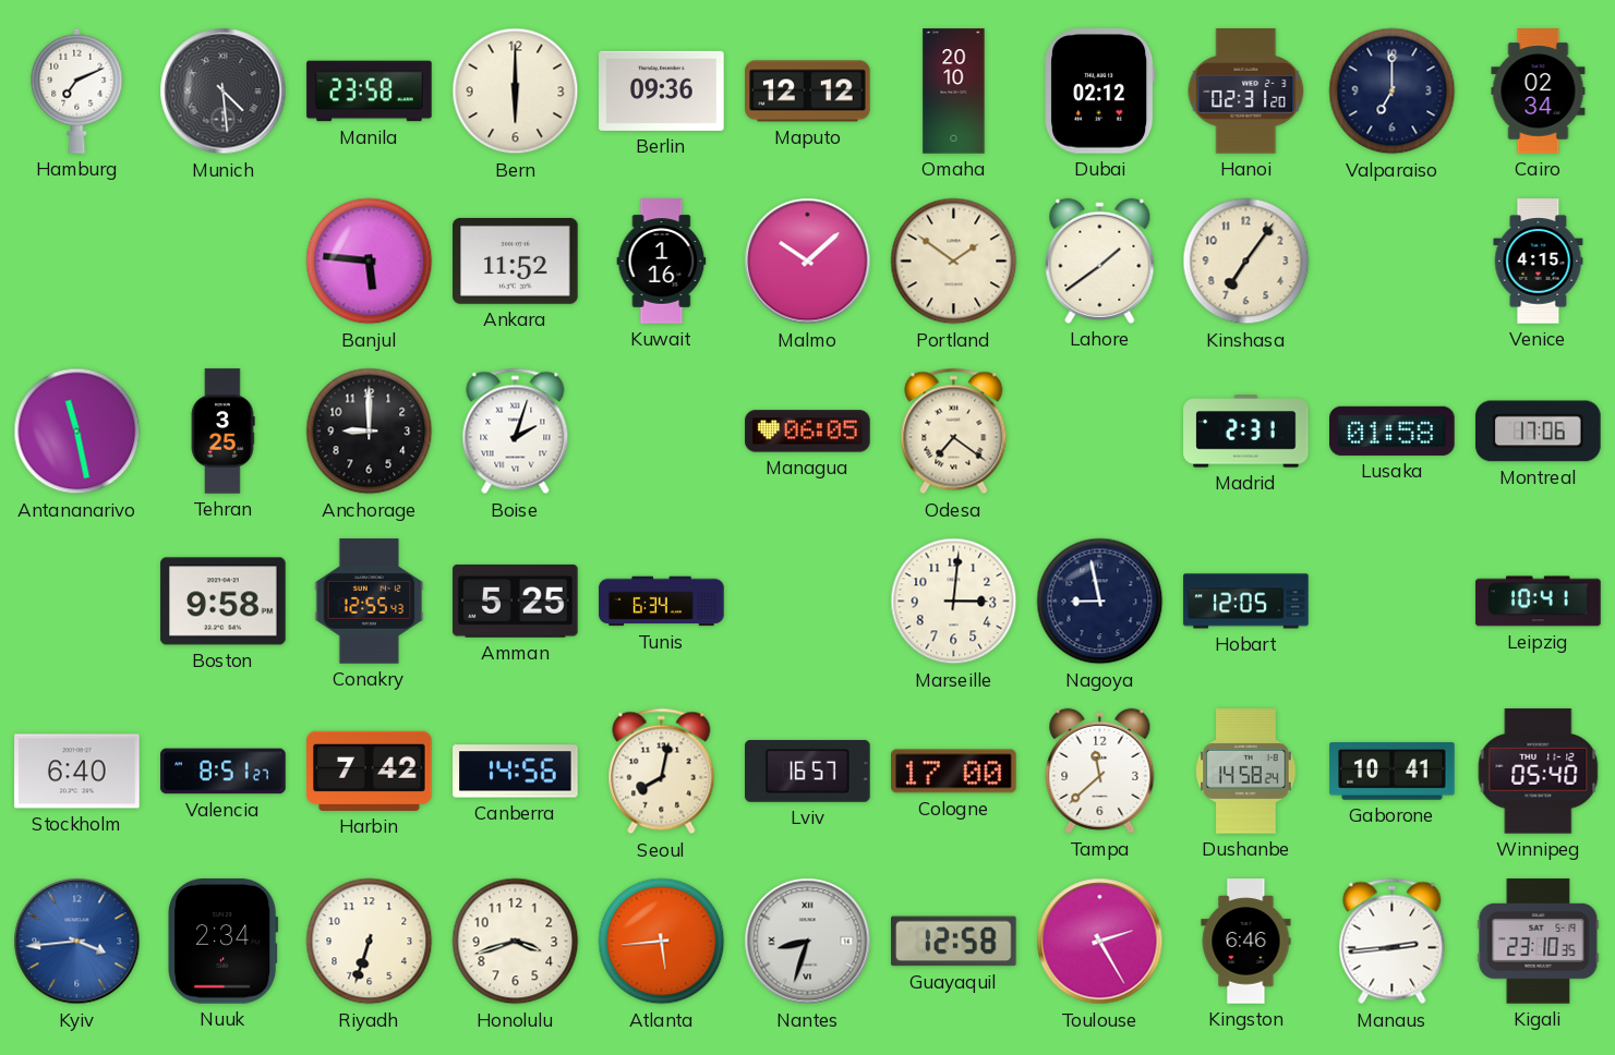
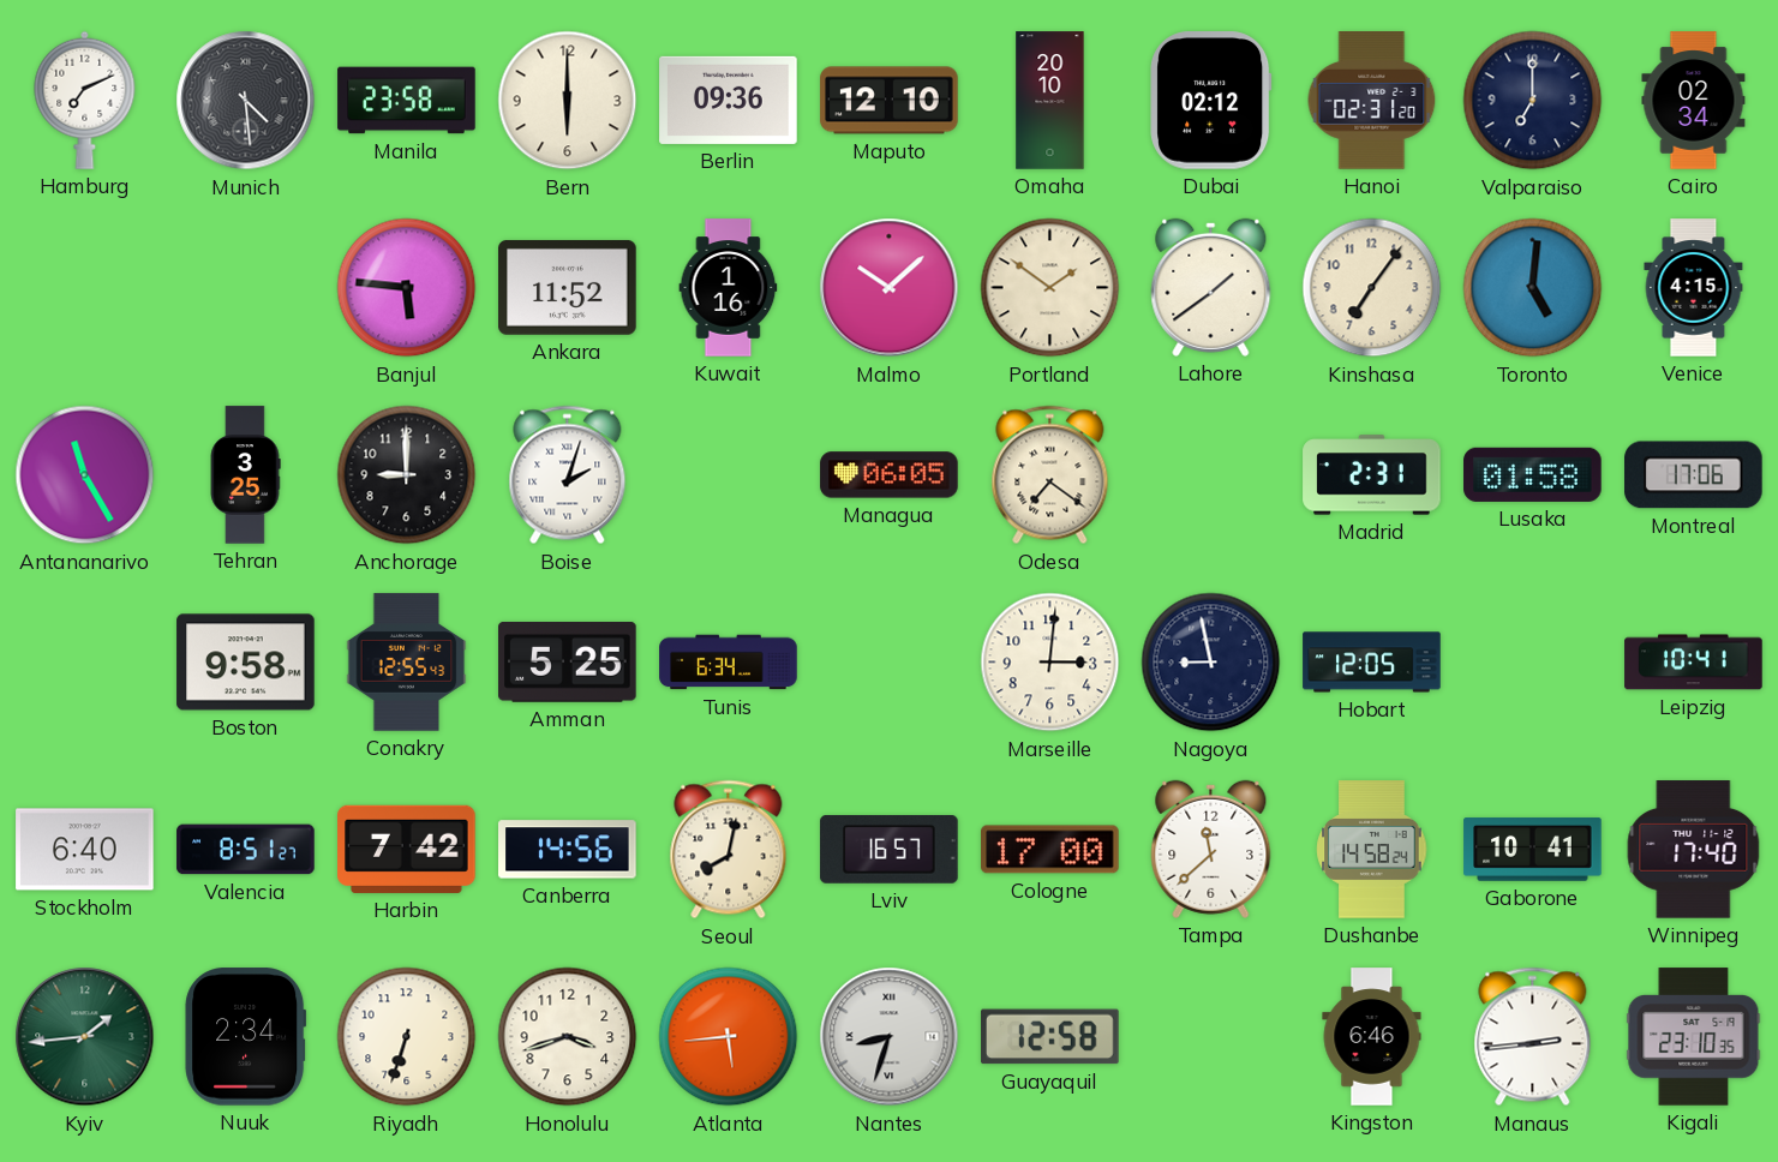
Maputo: 12:12 -> 12:10 (890, 101)
Toronto: none -> 5:01 (1533, 288)
Antananarivo: 11:28 -> 11:25 (85, 475)
Winnipeg: 05:40 -> 17:40 (1694, 850)
Kyiv: 3:44 -> 1:44 (85, 1037)
Kyiv dial: blue -> green (85, 1037)
Toulouse: 2:25 -> none (1100, 942)
